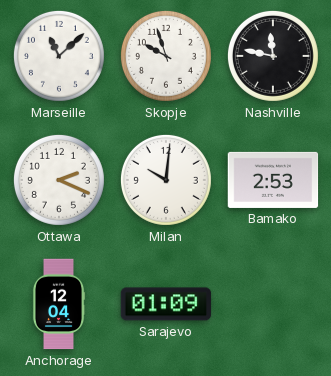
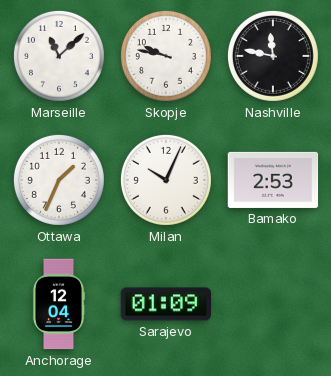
Skopje: 9:57 -> 9:47 (166, 56)
Ottawa: 2:19 -> 1:34 (59, 180)
Milan: 10:01 -> 10:04 (166, 180)
